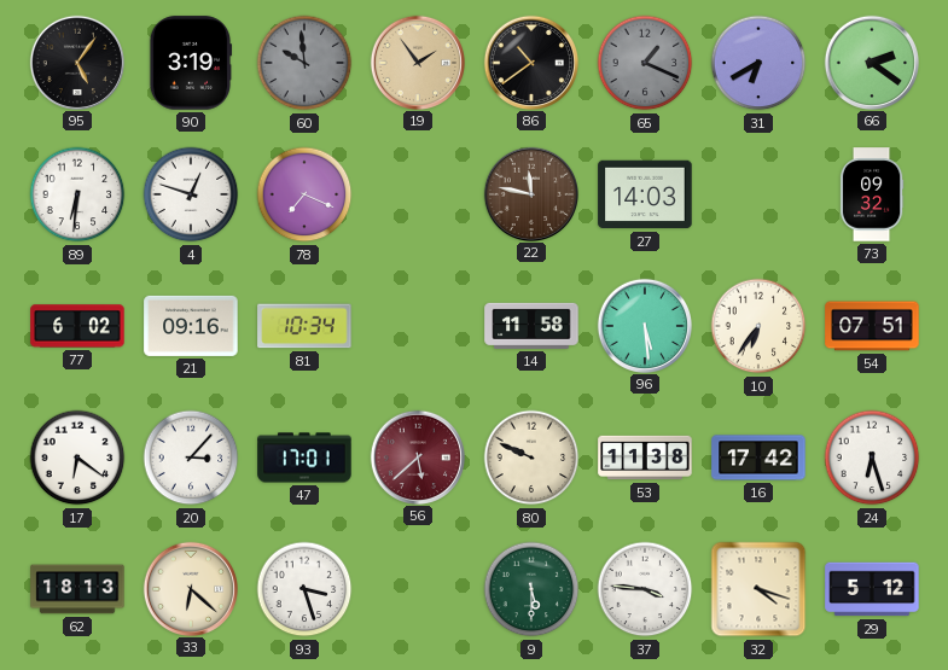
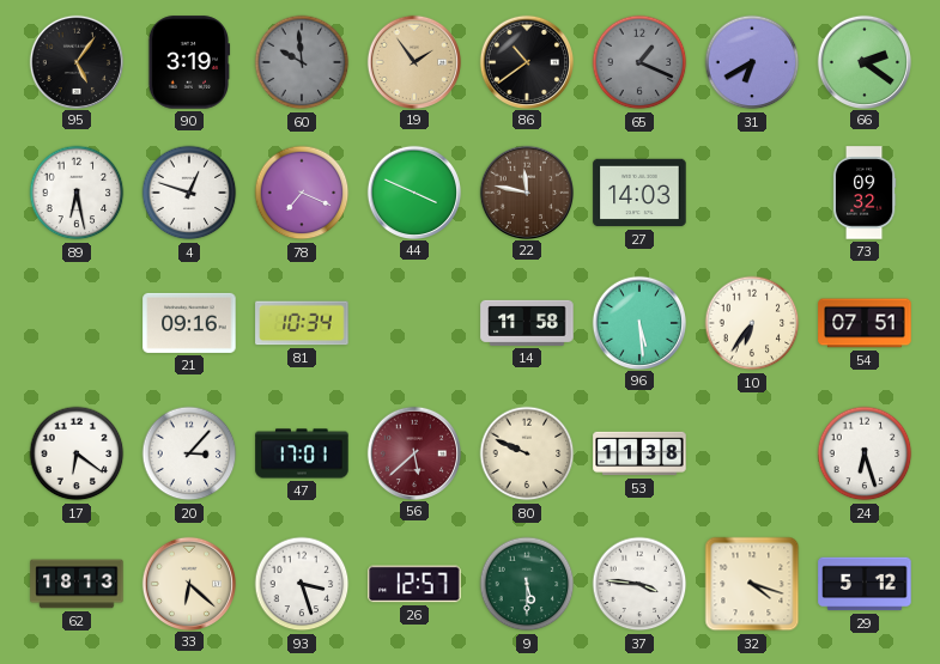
89: 6:31 -> 6:28 (77, 193)
44: none -> 3:49 (413, 191)
77: 6:02 -> none (77, 326)
16: 17:42 -> none (758, 458)
26: none -> 12:57 (414, 584)
